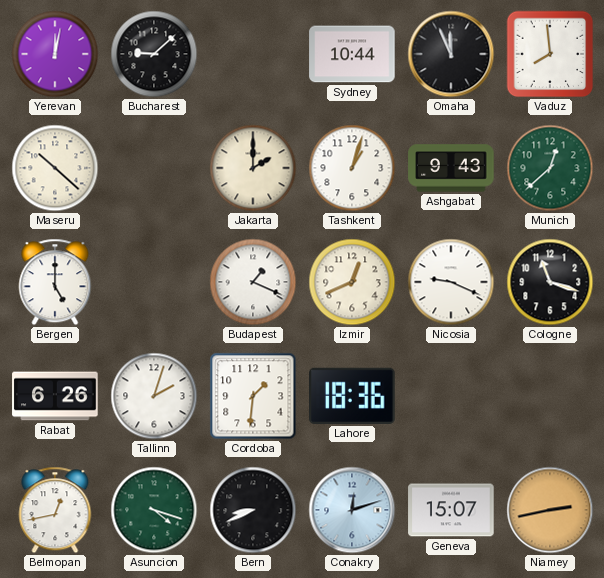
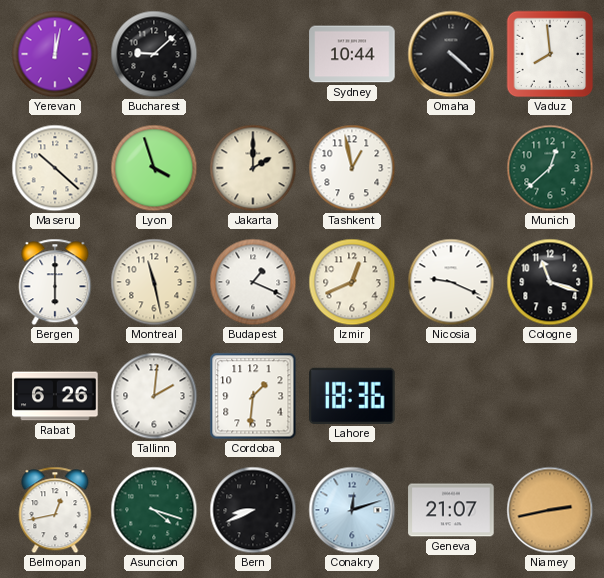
Omaha: 11:56 -> 4:22 (451, 54)
Lyon: none -> 3:57 (154, 168)
Tashkent: 1:03 -> 12:58 (352, 168)
Ashgabat: 9:43 -> none (451, 168)
Bergen: 5:00 -> 6:00 (55, 282)
Montreal: none -> 11:28 (154, 282)
Tallinn: 2:03 -> 2:01 (154, 396)
Geneva: 15:07 -> 21:07 (451, 510)
